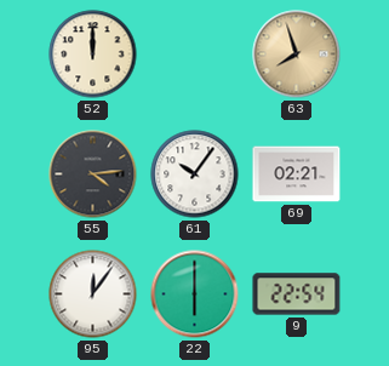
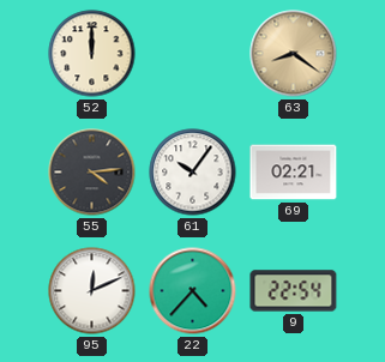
63: 7:57 -> 8:21 (294, 54)
95: 12:06 -> 12:11 (92, 291)
22: 6:00 -> 4:37 (193, 291)
